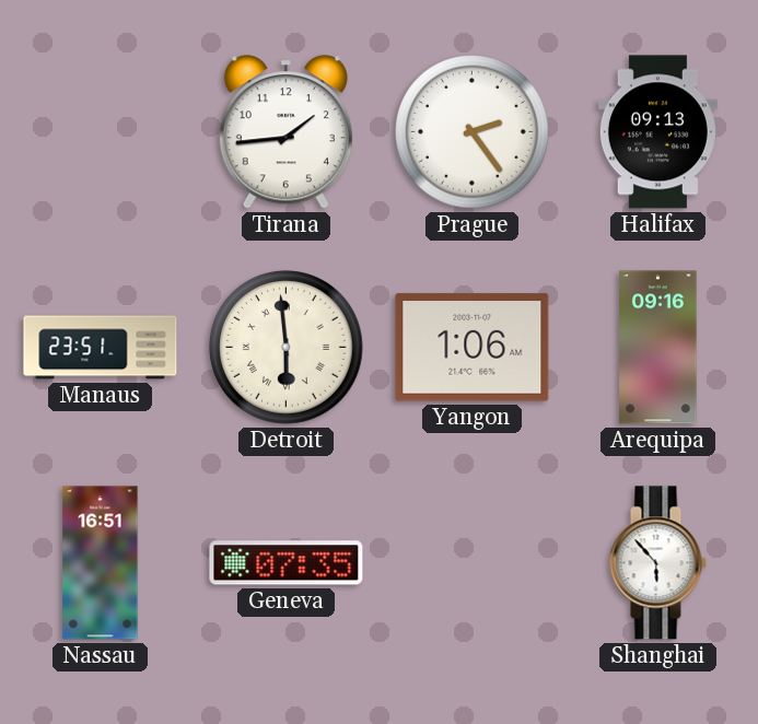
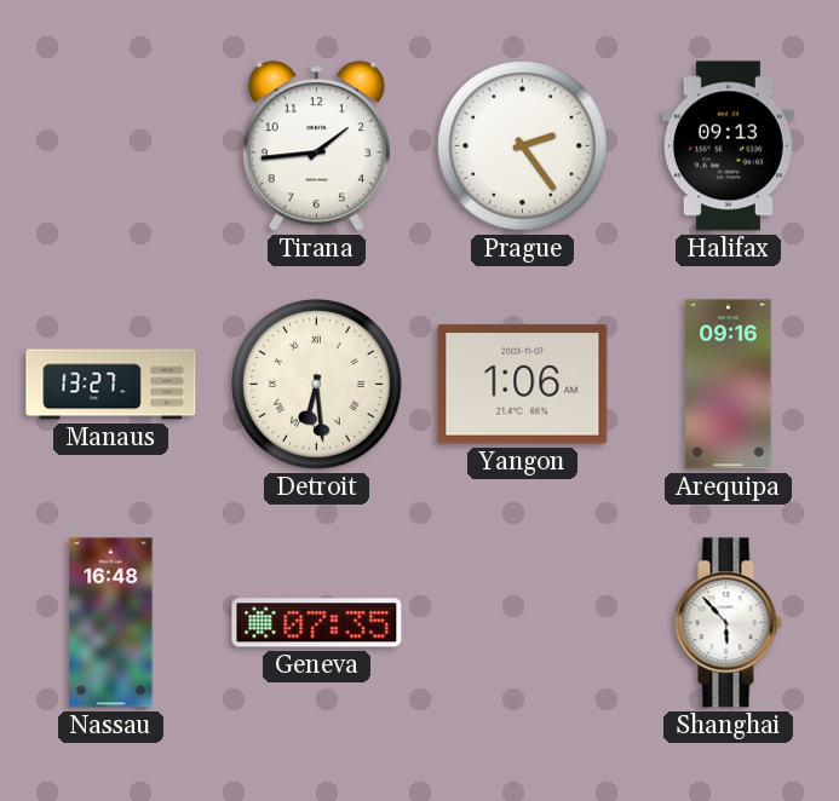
Manaus: 23:51 -> 13:27 (111, 385)
Detroit: 5:59 -> 6:29 (317, 385)
Nassau: 16:51 -> 16:48 (111, 623)
